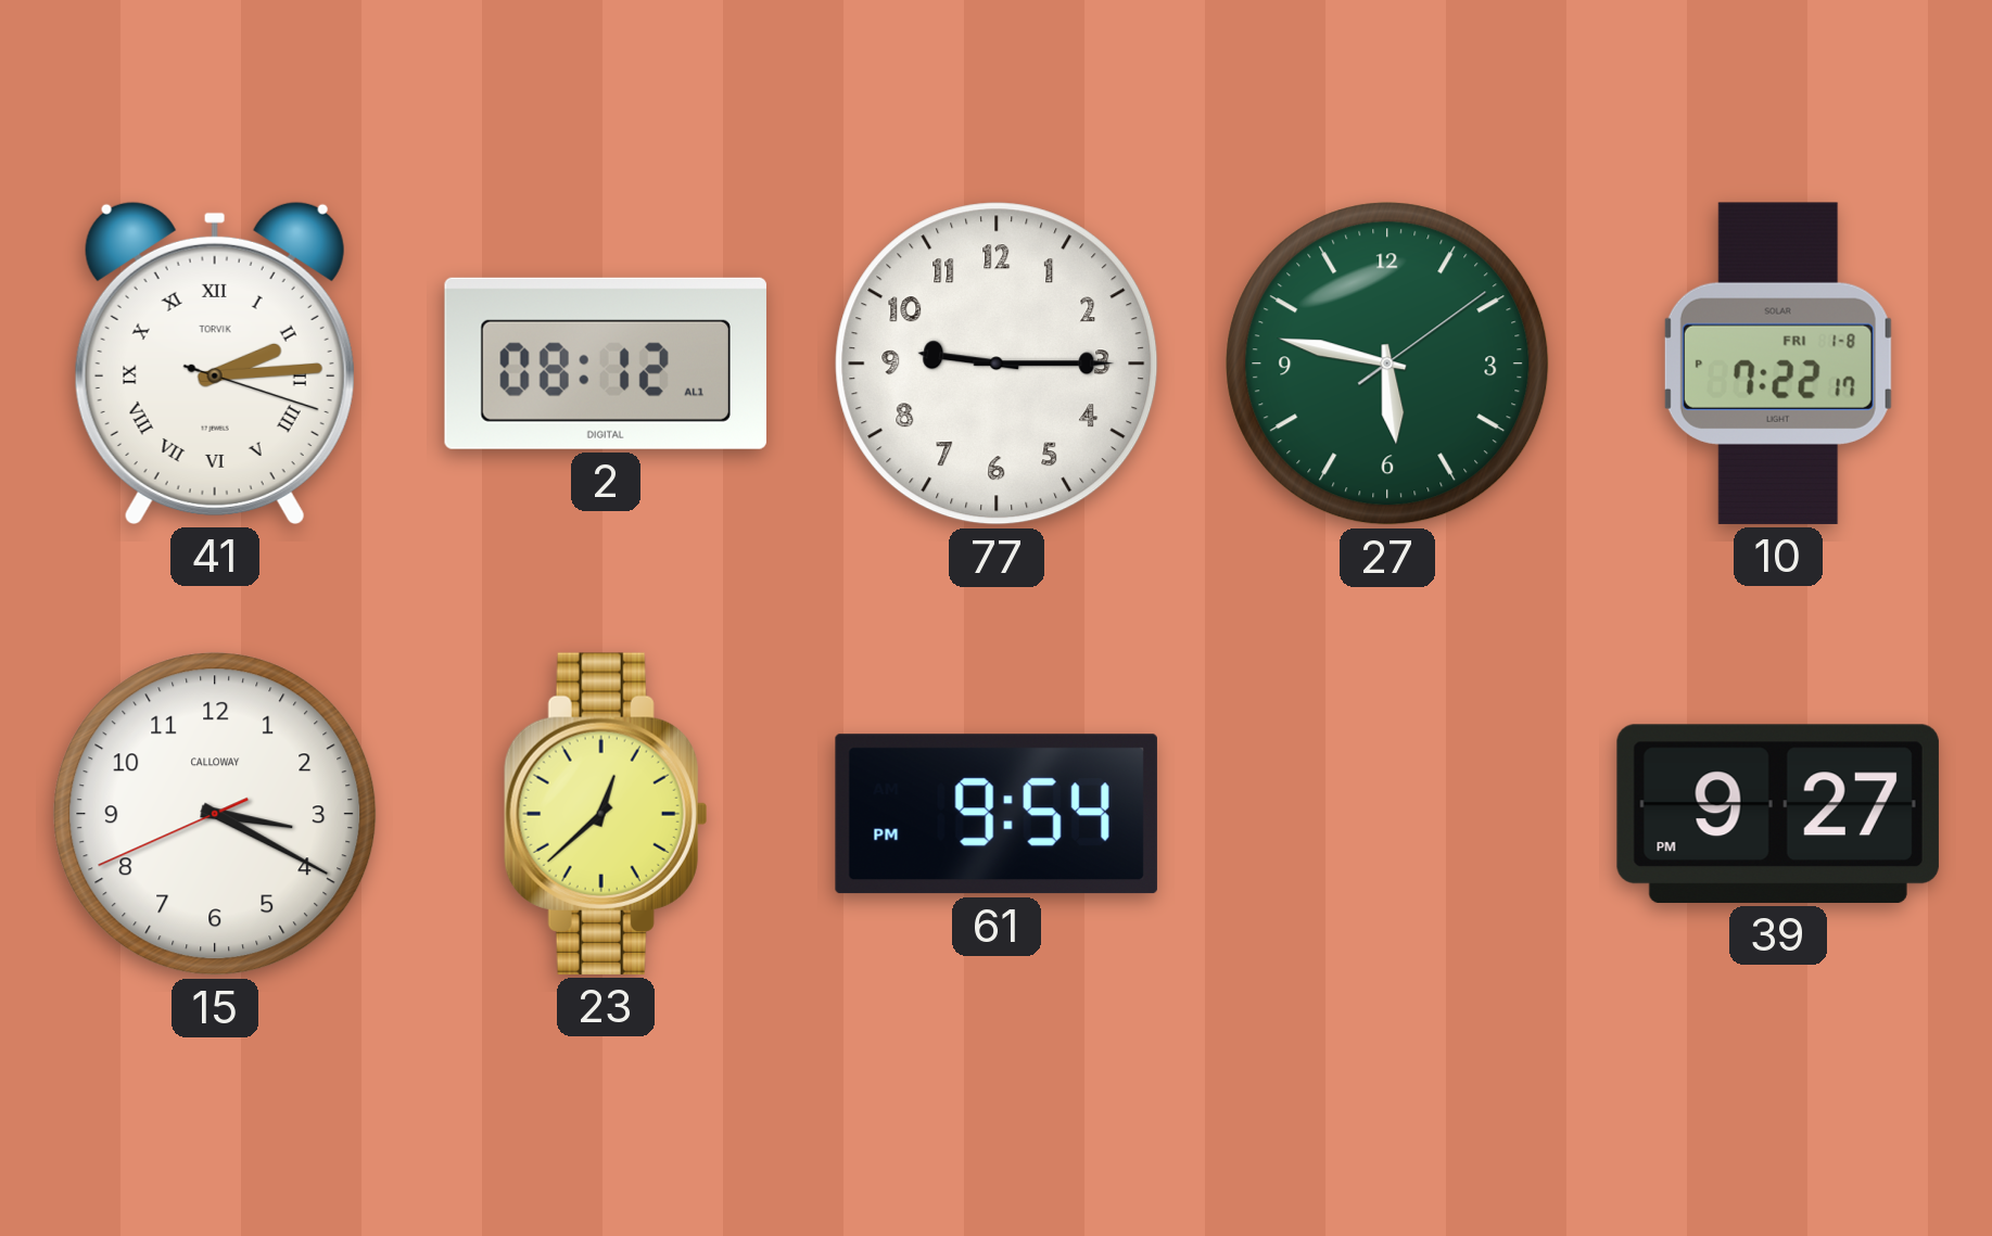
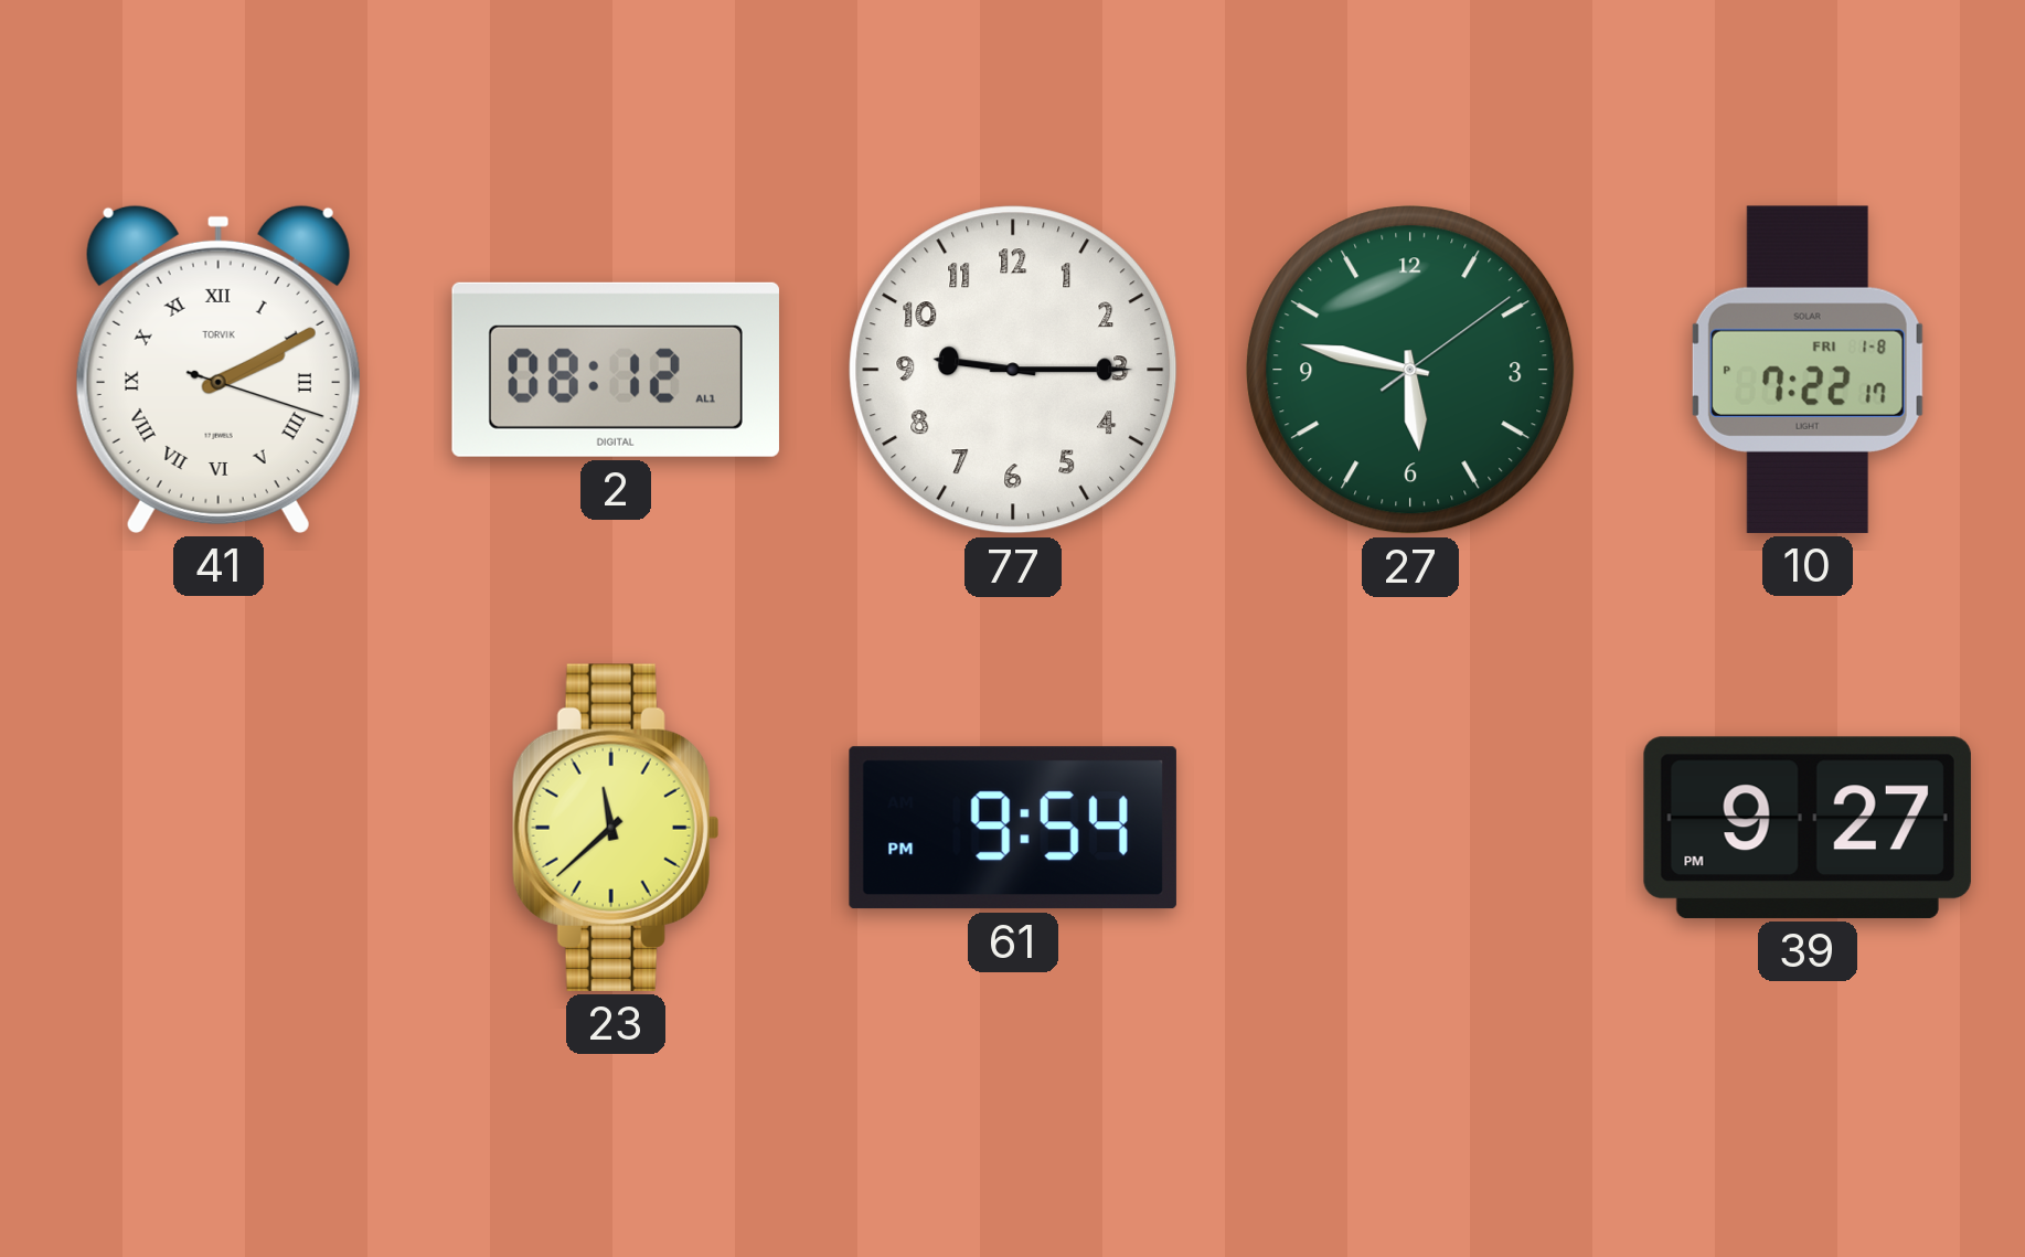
41: 2:14 -> 2:10 (219, 369)
15: 3:19 -> none (215, 814)
23: 12:38 -> 11:38 (616, 828)
